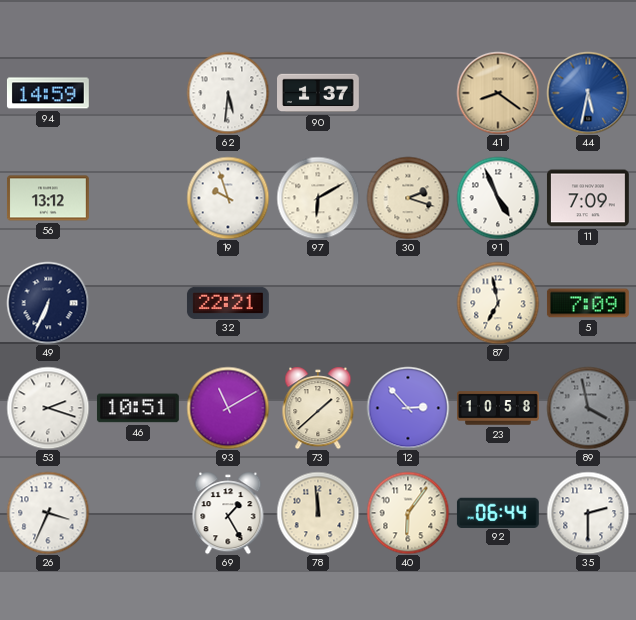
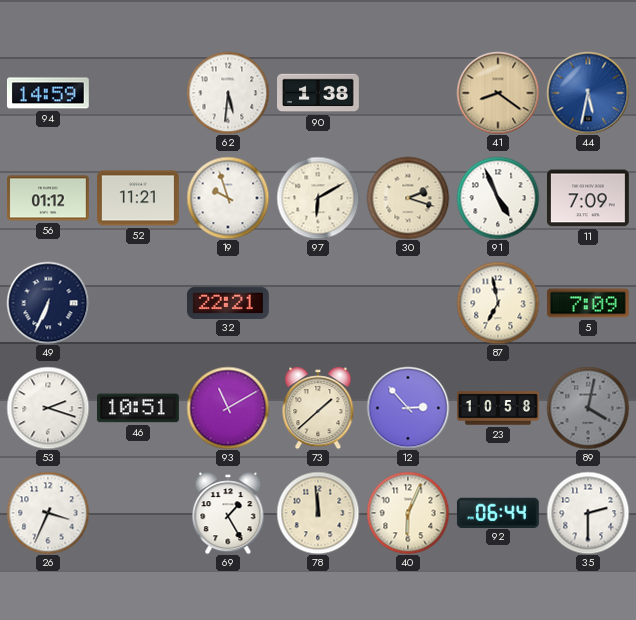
90: 1:37 -> 1:38 (319, 93)
56: 13:12 -> 01:12 (48, 198)
52: none -> 11:21 (138, 198)
89: 3:58 -> 4:02 (588, 408)
40: 6:06 -> 6:04 (408, 513)
